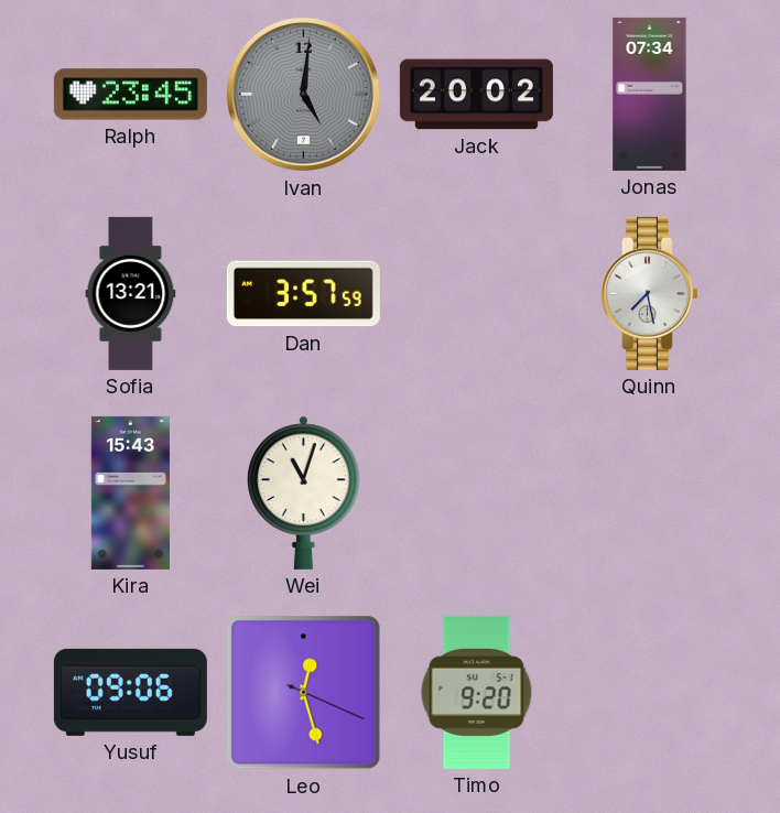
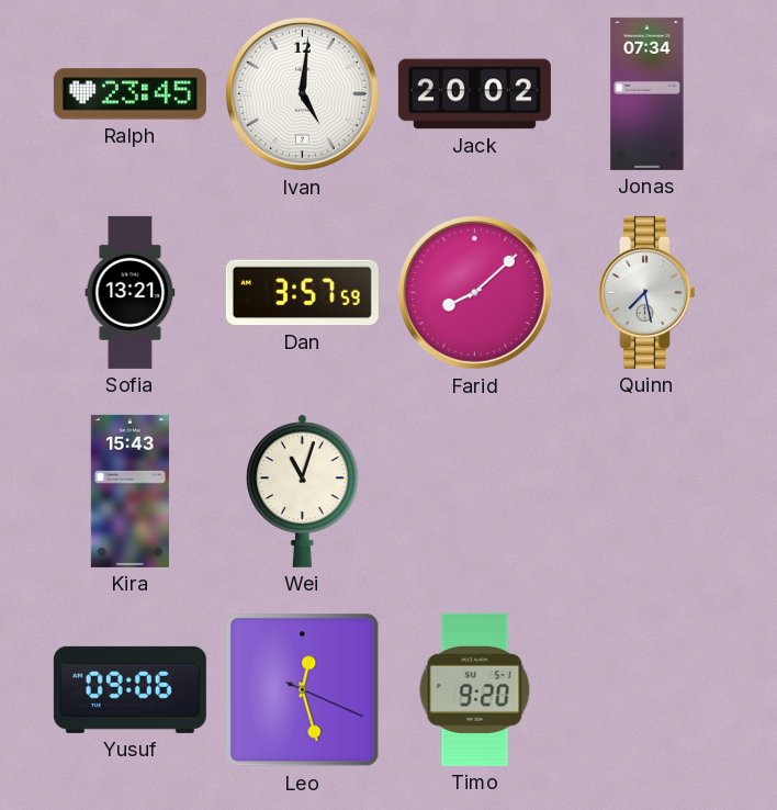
Ivan dial: grey -> white (302, 93)
Farid: none -> 8:08 (474, 292)
